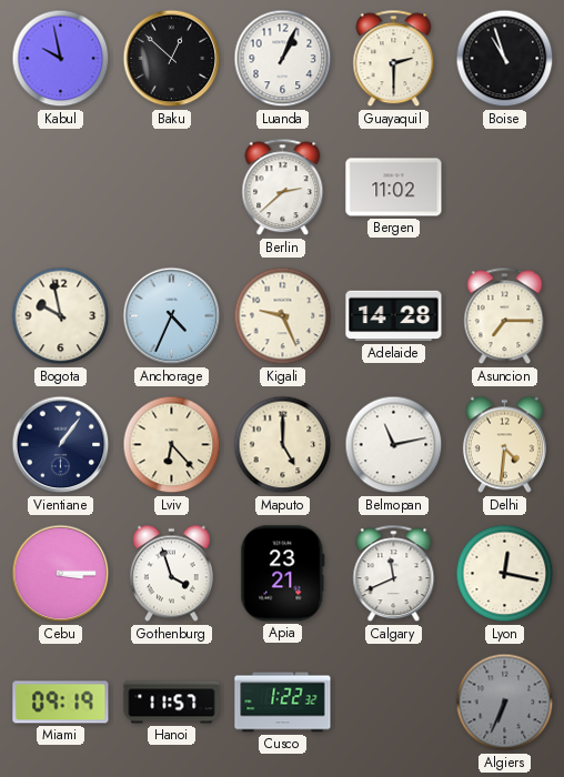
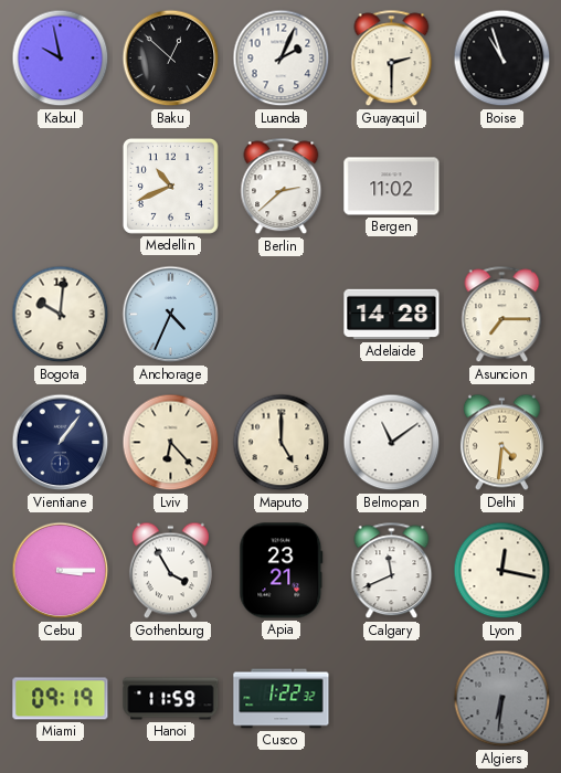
Luanda: 1:04 -> 2:04 (282, 59)
Medellin: none -> 10:41 (170, 186)
Bogota: 9:58 -> 10:01 (61, 315)
Kigali: 9:26 -> none (283, 316)
Belmopan: 11:13 -> 11:09 (392, 443)
Gothenburg: 3:57 -> 3:55 (170, 571)
Hanoi: 11:57 -> 11:59 (171, 699)
Algiers: 6:34 -> 6:31 (502, 699)
